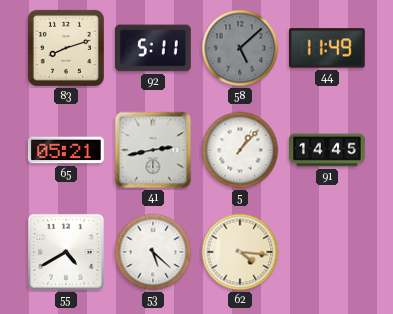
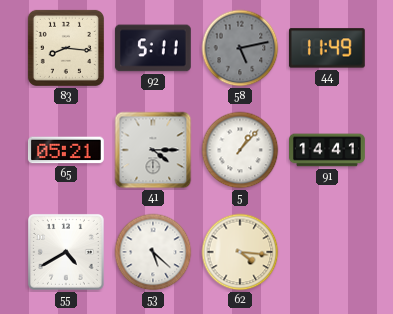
83: 8:12 -> 8:16 (66, 48)
58: 5:08 -> 5:13 (240, 48)
41: 2:43 -> 4:15 (153, 150)
91: 14:45 -> 14:41 (328, 150)
